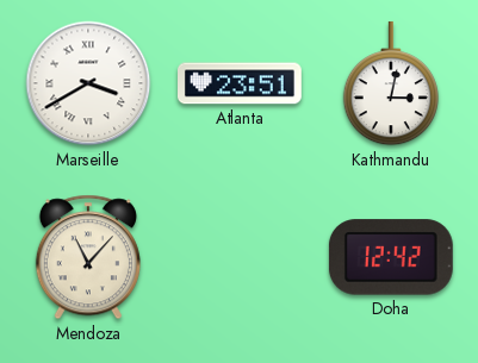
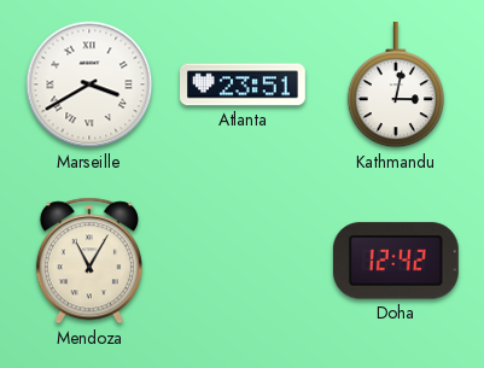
Mendoza: 11:07 -> 11:05 (89, 261)
